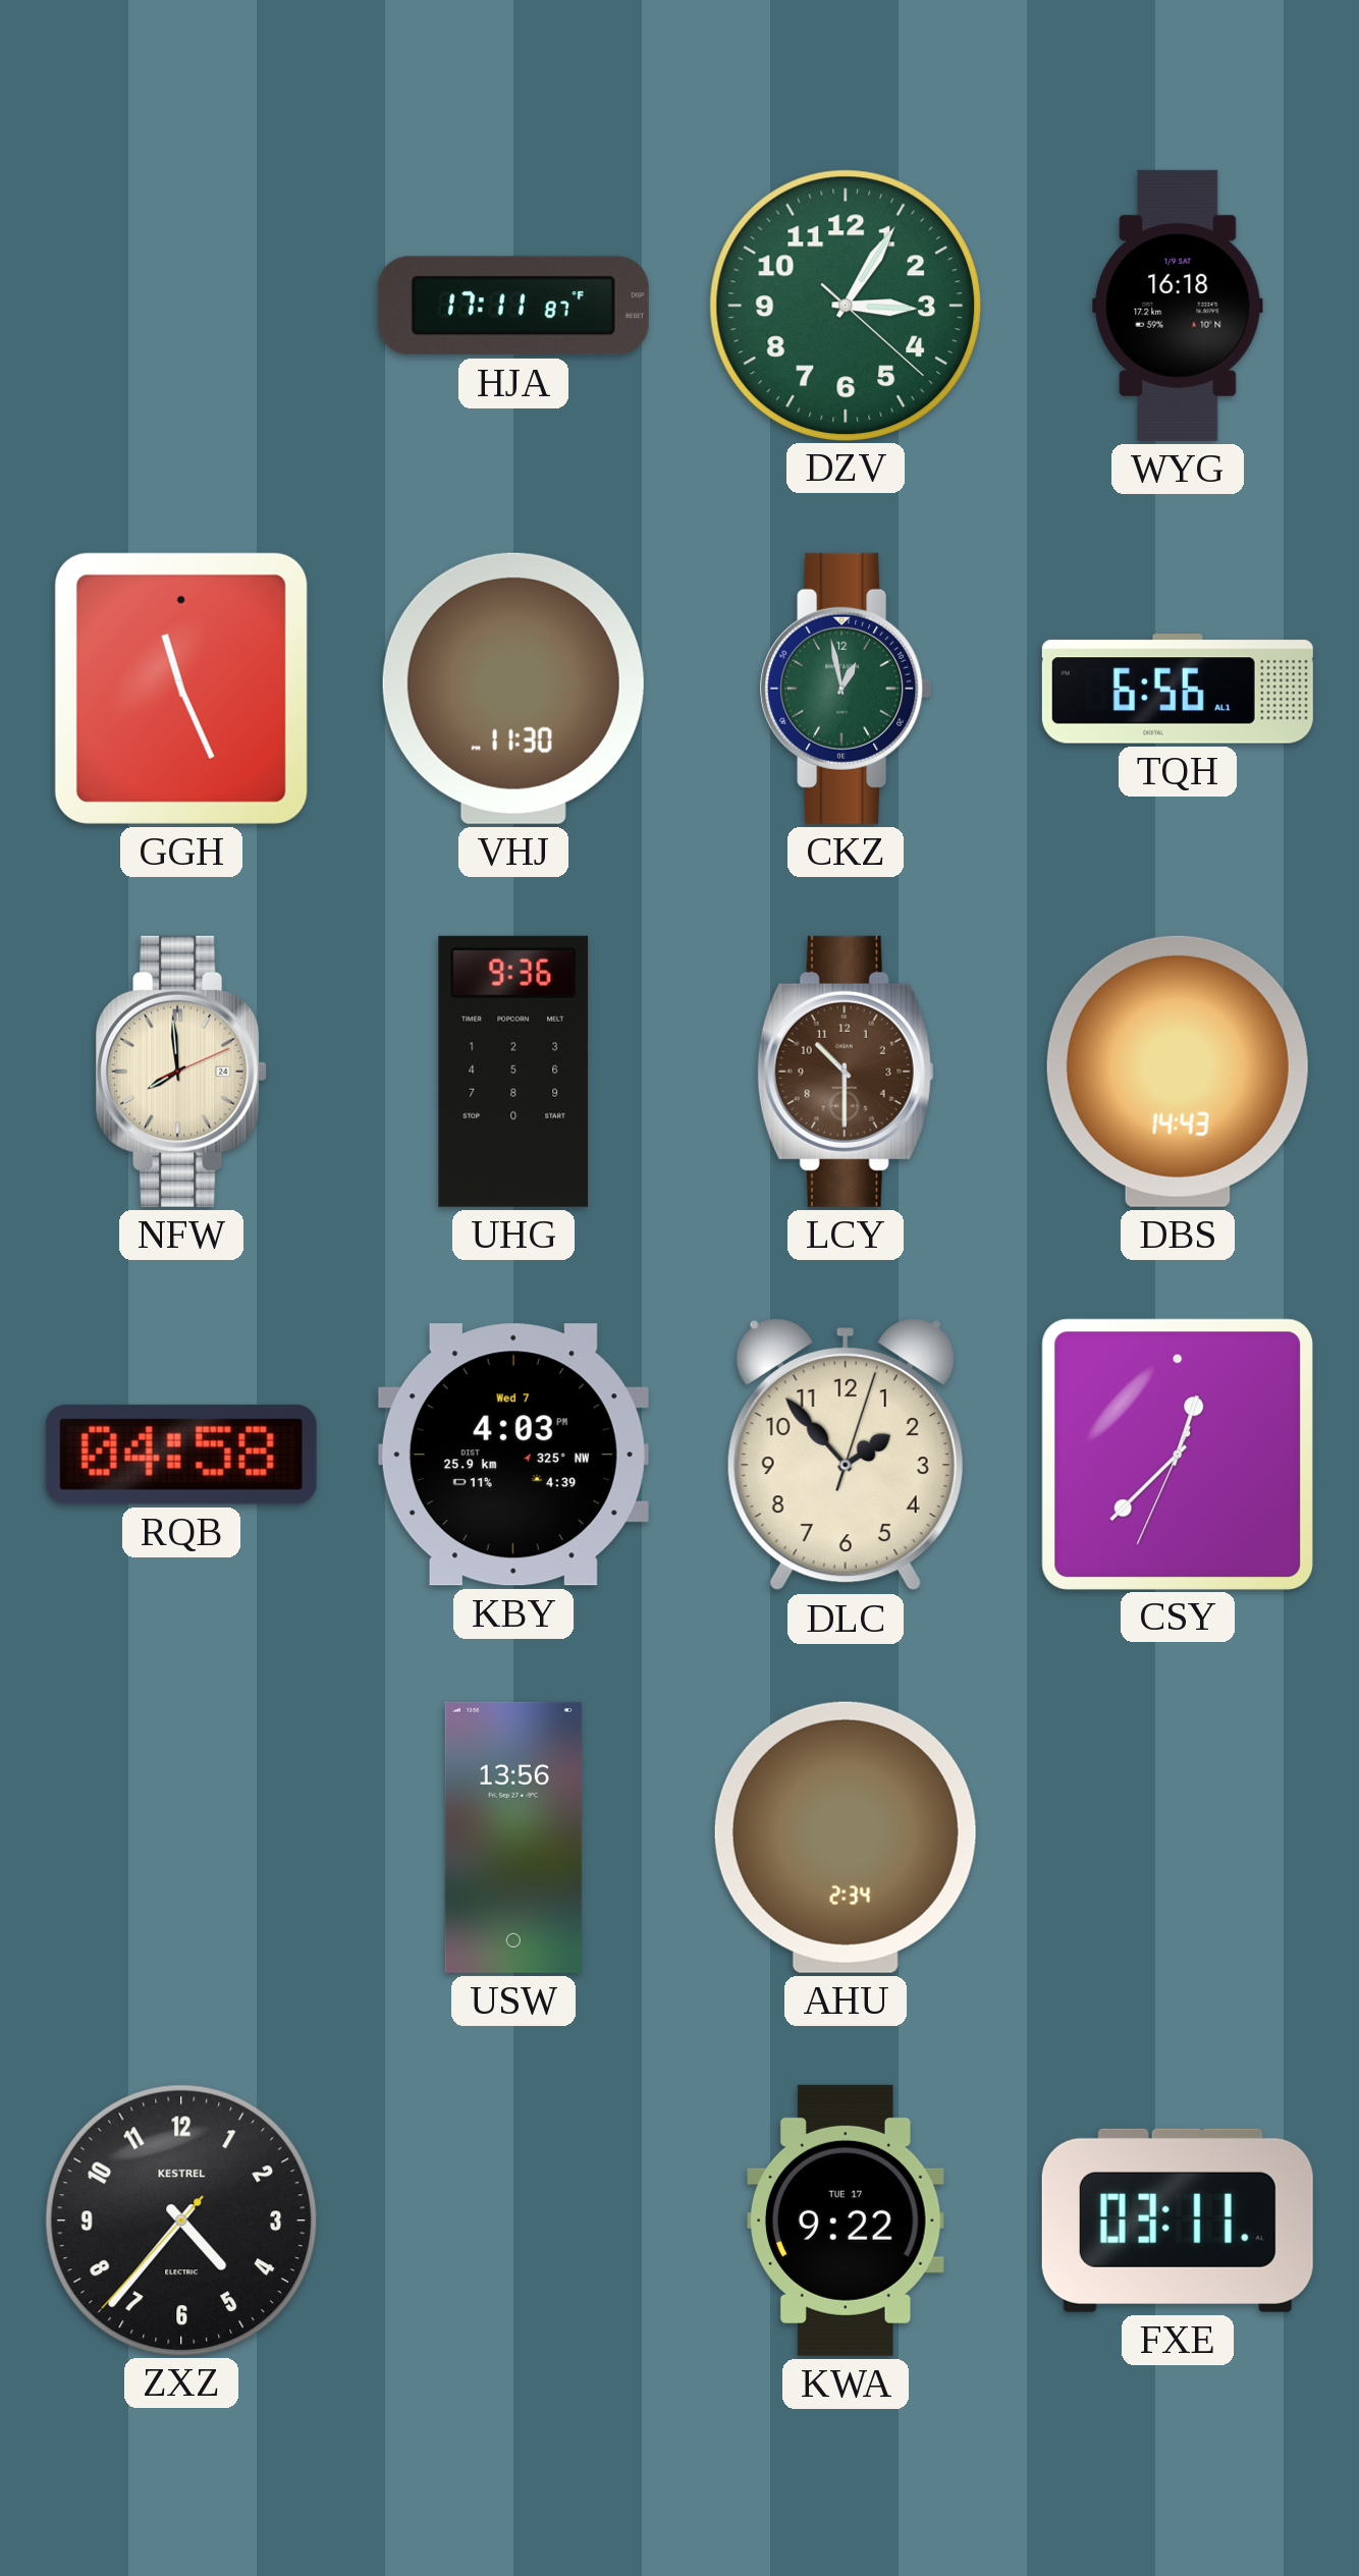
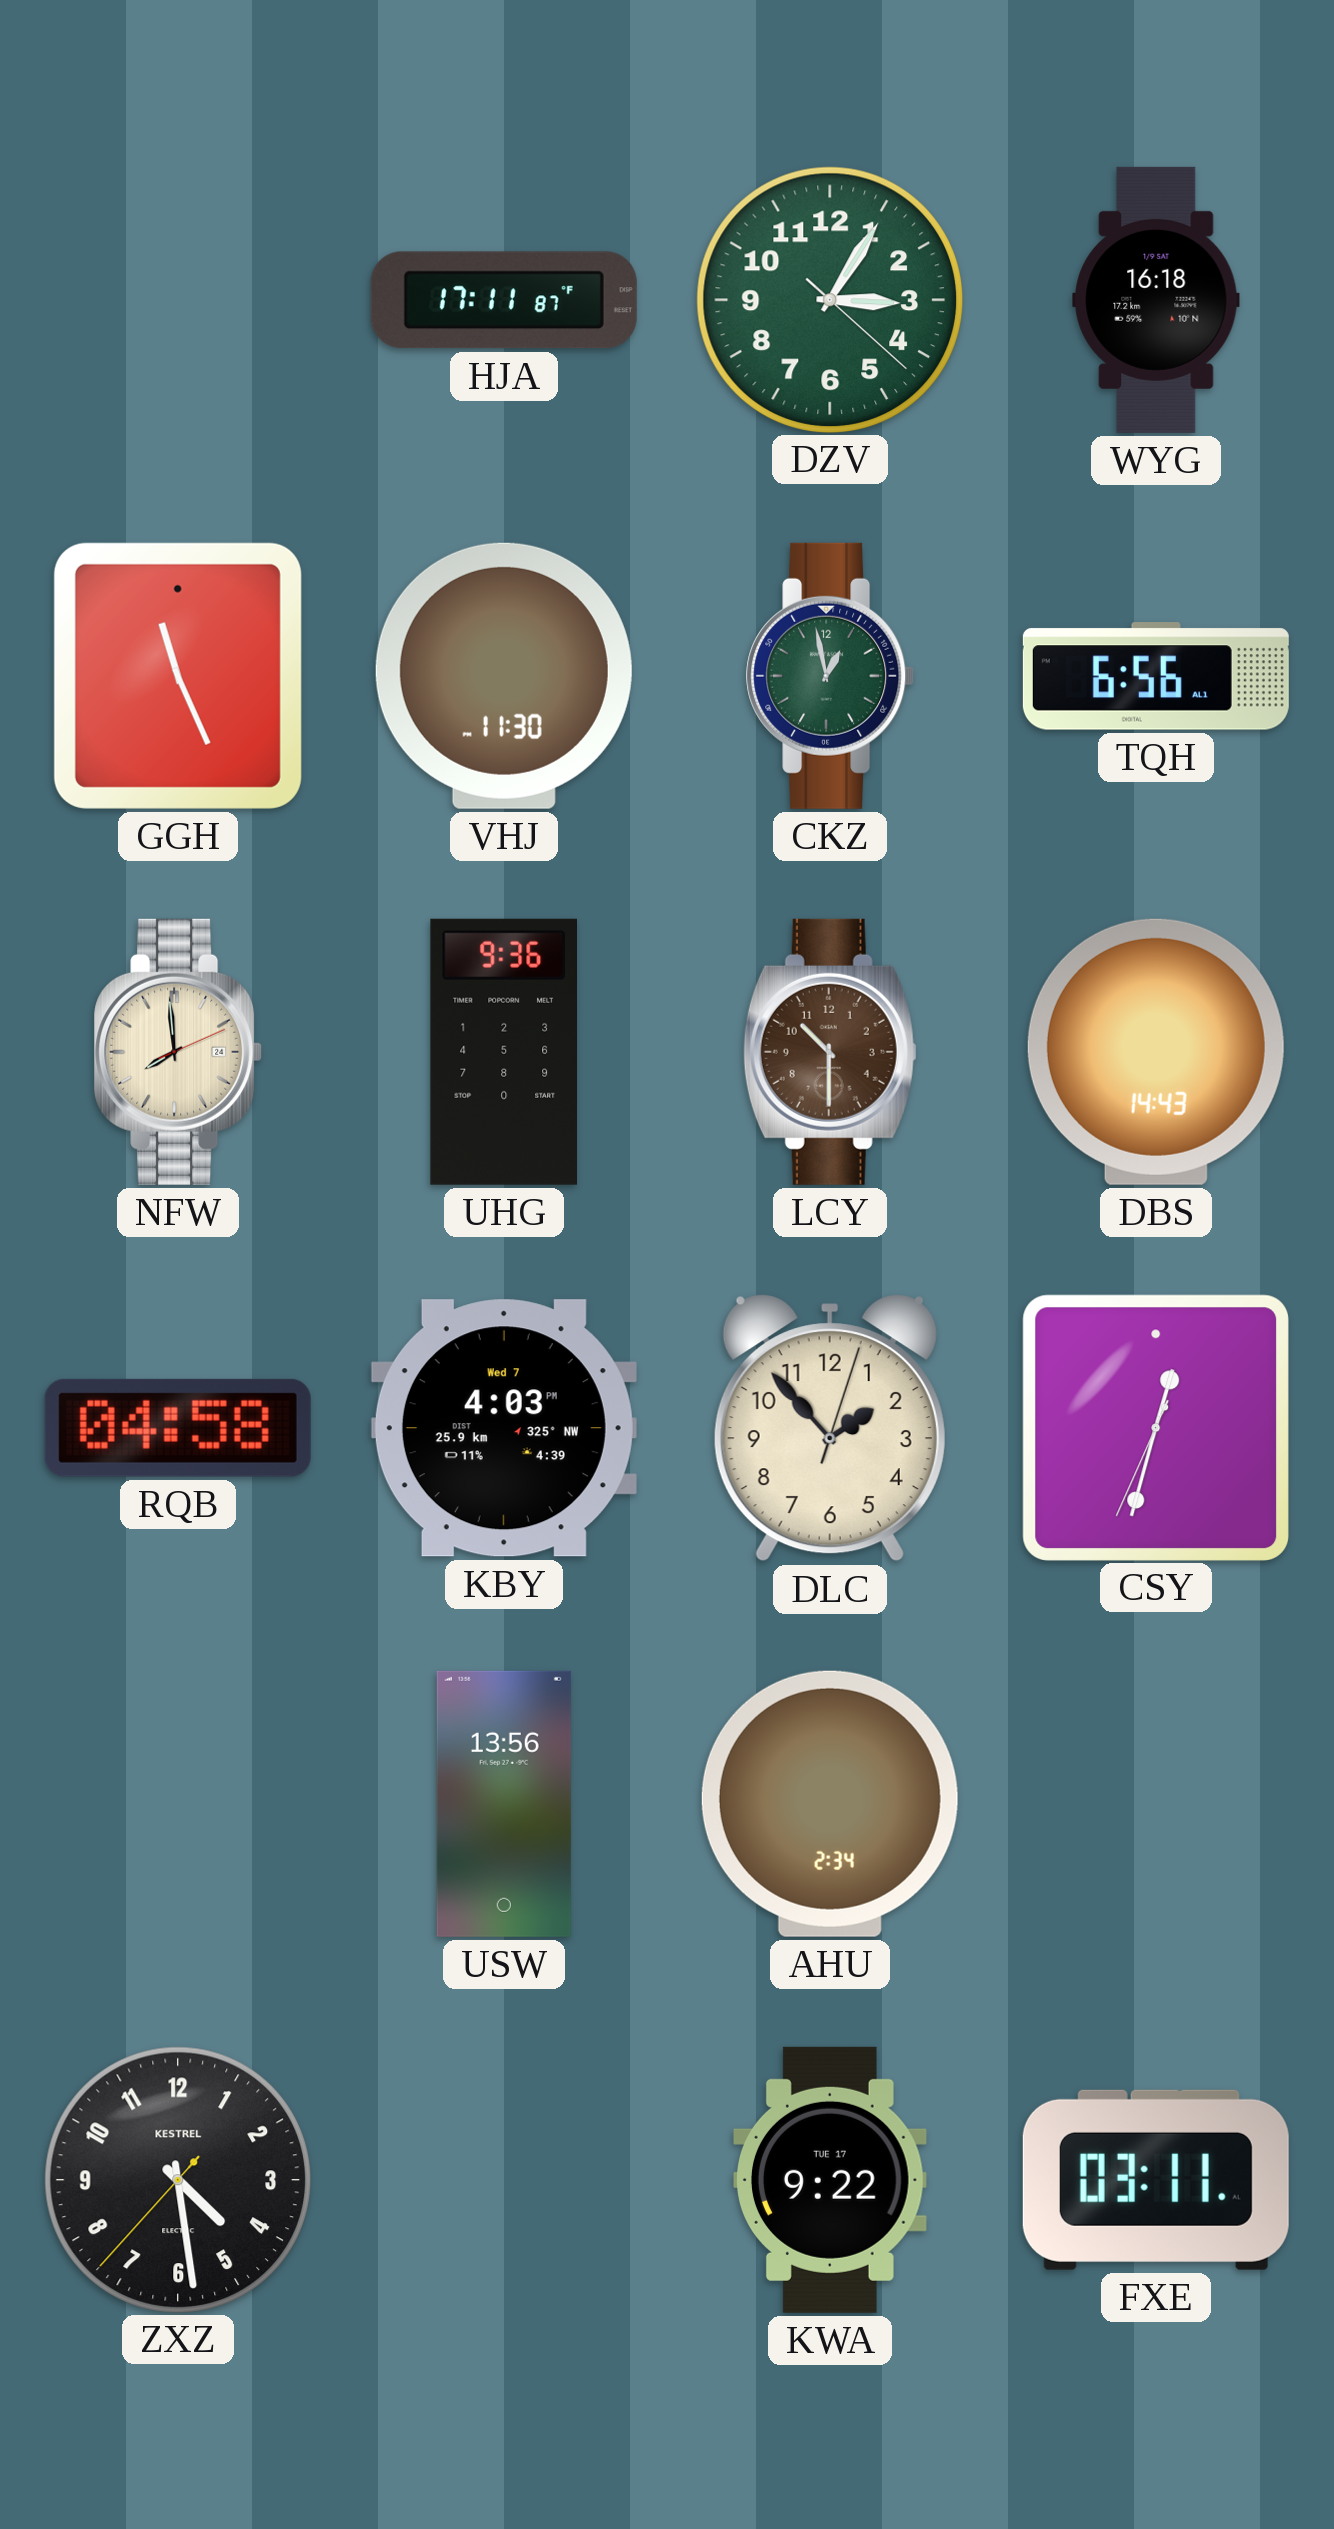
CSY: 12:37 -> 12:32 (1155, 1427)
ZXZ: 4:36 -> 4:28 (177, 2179)
